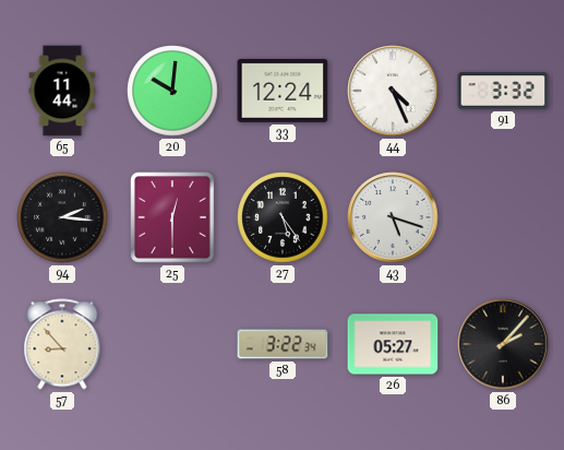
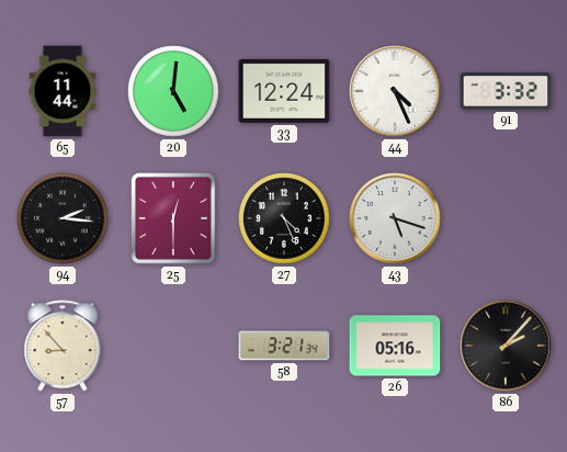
20: 10:01 -> 5:01 (173, 91)
27: 5:24 -> 4:26 (284, 218)
58: 3:22 -> 3:21 (284, 346)
26: 05:27 -> 05:16 (395, 346)
